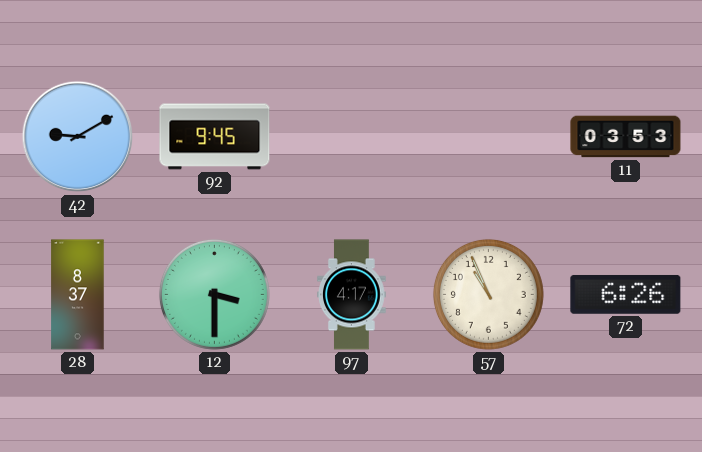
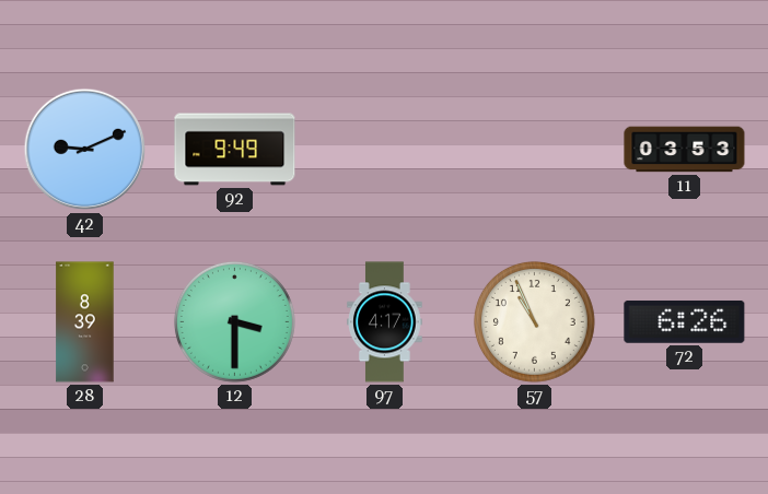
42: 9:10 -> 9:11 (85, 150)
92: 9:45 -> 9:49 (235, 150)
28: 8:37 -> 8:39 (85, 322)
